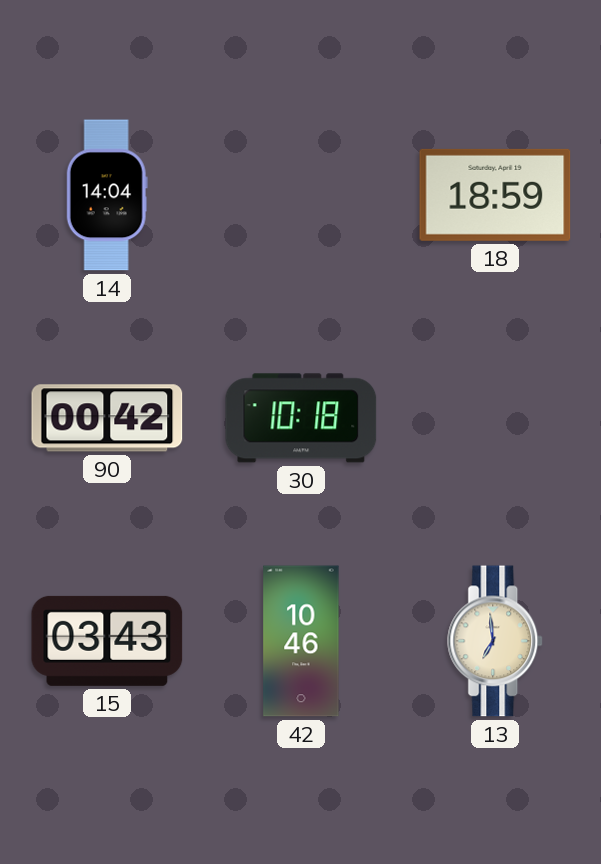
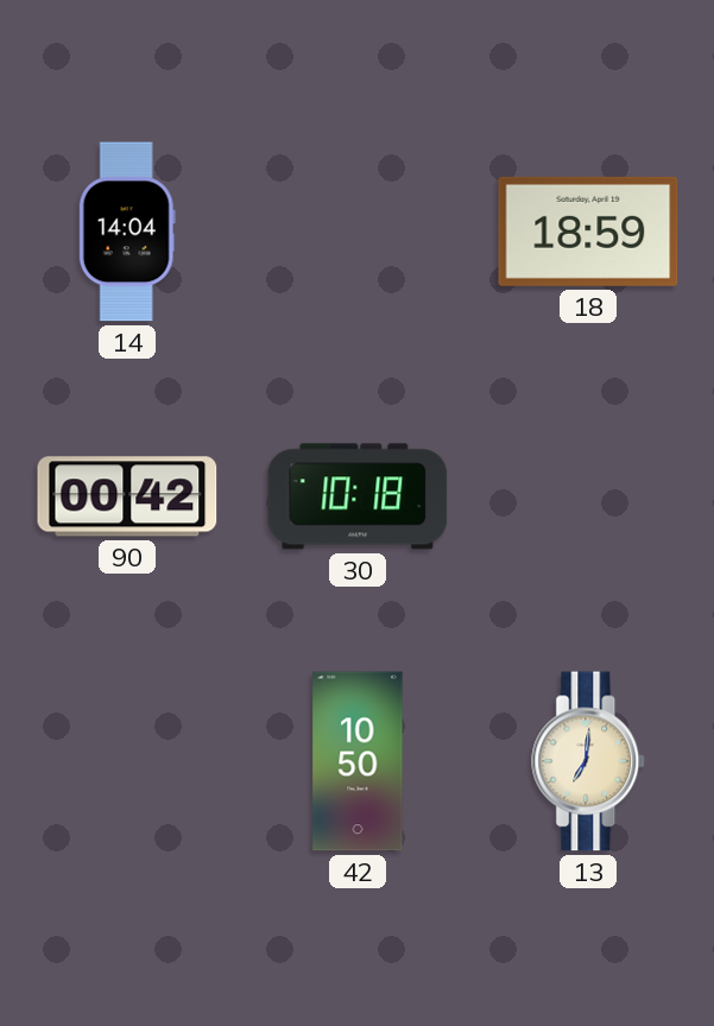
15: 03:43 -> none (107, 641)
42: 10:46 -> 10:50 (358, 761)
13: 6:59 -> 7:01 (589, 761)
